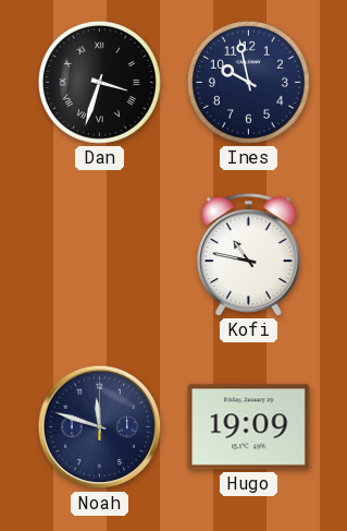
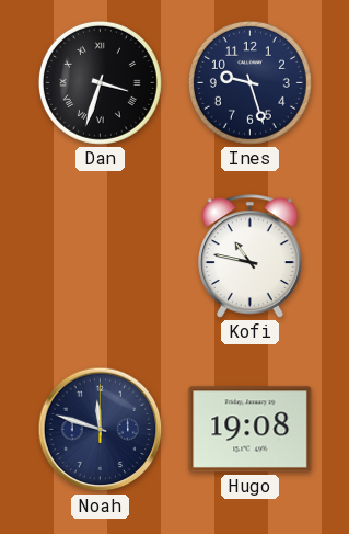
Ines: 9:58 -> 9:27 (249, 82)
Hugo: 19:09 -> 19:08 (251, 430)
